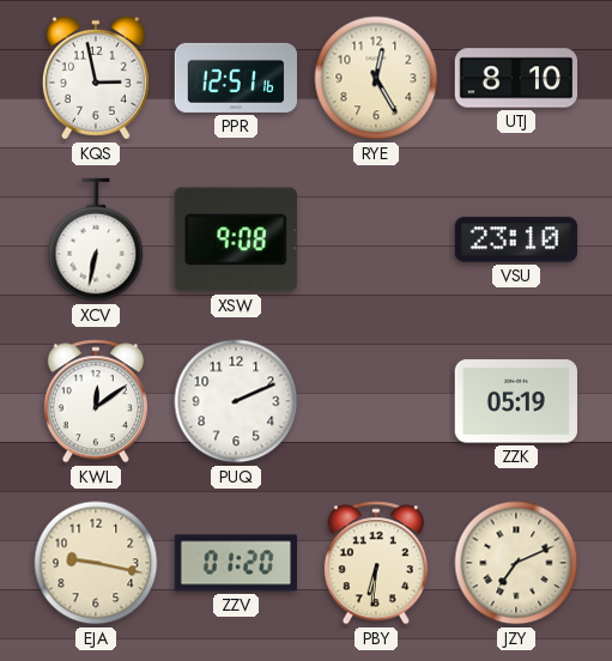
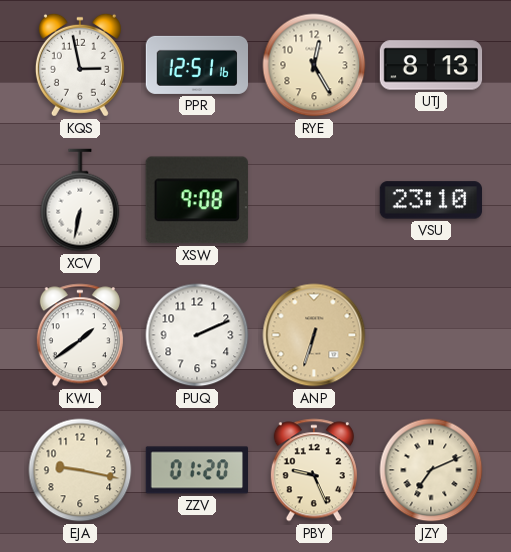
UTJ: 8:10 -> 8:13 (431, 65)
KWL: 12:09 -> 1:39 (80, 335)
ANP: none -> 6:33 (314, 335)
ZZK: 05:19 -> none (515, 401)
PBY: 6:31 -> 9:26 (314, 470)
